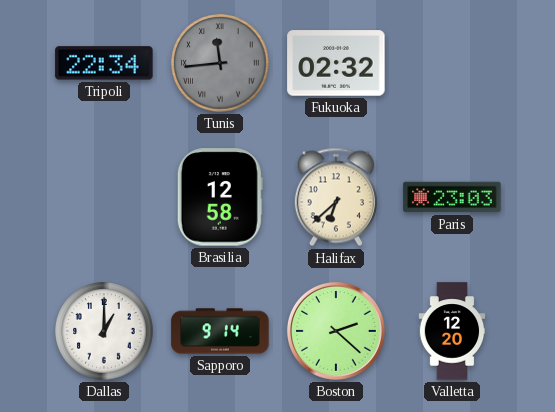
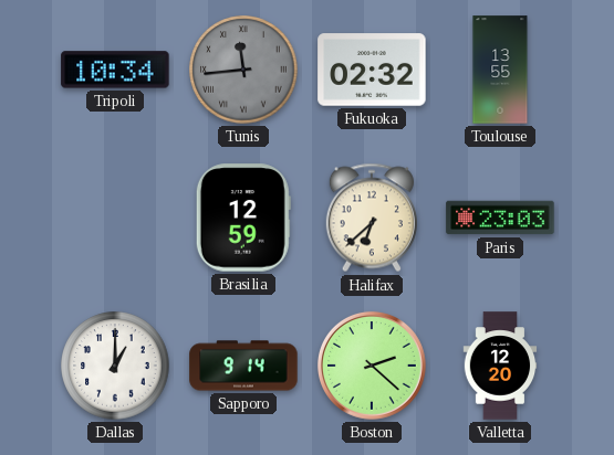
Tripoli: 22:34 -> 10:34 (115, 70)
Toulouse: none -> 13:55 (500, 70)
Brasilia: 12:58 -> 12:59 (243, 218)
